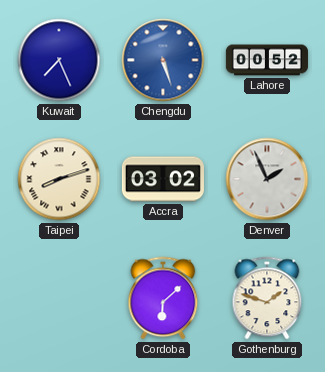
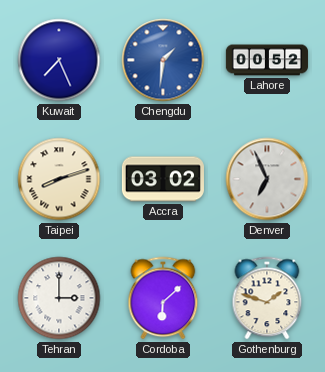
Chengdu: 5:27 -> 1:31 (163, 60)
Denver: 1:56 -> 6:56 (267, 179)
Tehran: none -> 3:00 (59, 298)
